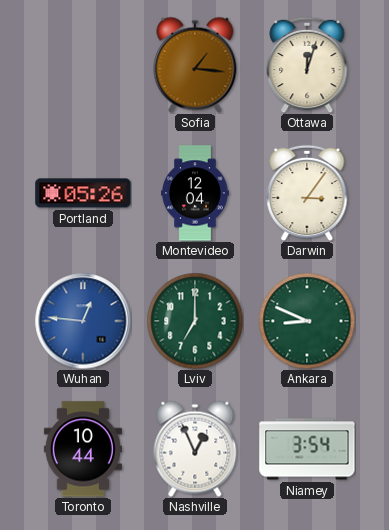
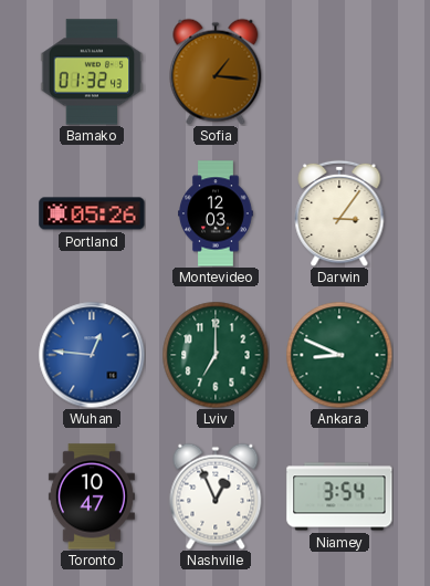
Bamako: none -> 01:32 (92, 72)
Ottawa: 12:03 -> none (307, 65)
Montevideo: 12:04 -> 12:03 (216, 213)
Toronto: 10:44 -> 10:47 (92, 496)
